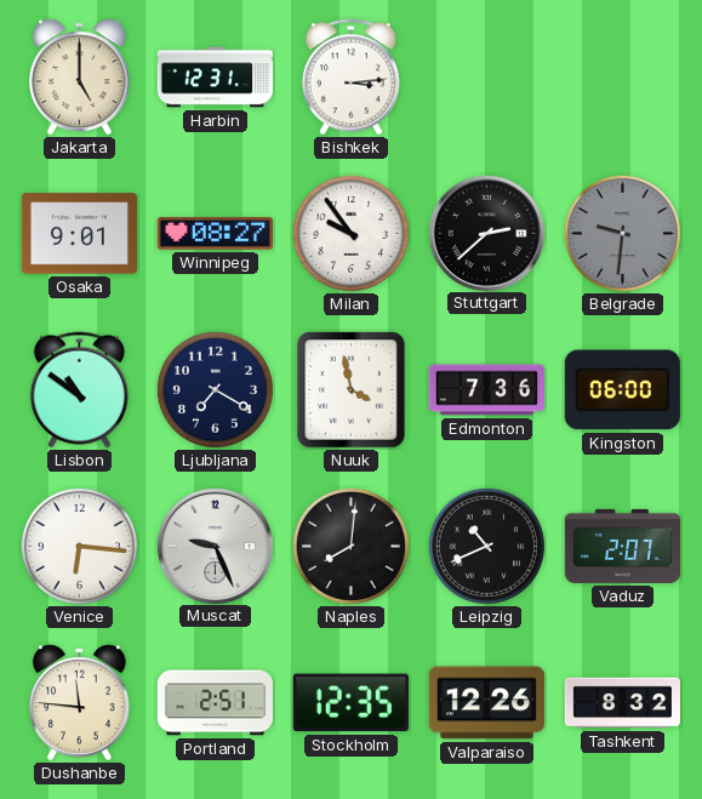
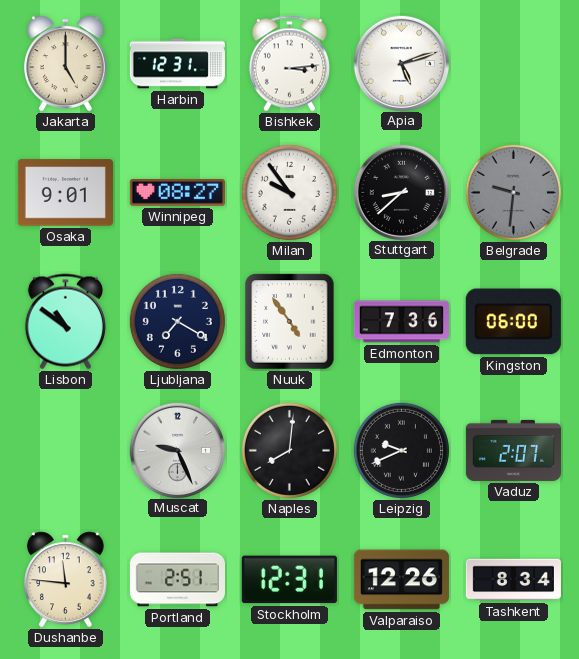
Apia: none -> 5:12 (401, 63)
Stuttgart: 2:38 -> 8:38 (401, 192)
Nuuk: 3:58 -> 4:54 (290, 322)
Venice: 6:16 -> none (79, 546)
Leipzig: 10:41 -> 9:41 (401, 450)
Stockholm: 12:35 -> 12:31 (289, 580)
Tashkent: 8:32 -> 8:34 (513, 580)
